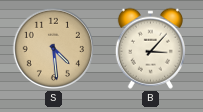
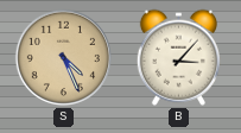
S: 4:29 -> 4:26 (63, 57)
